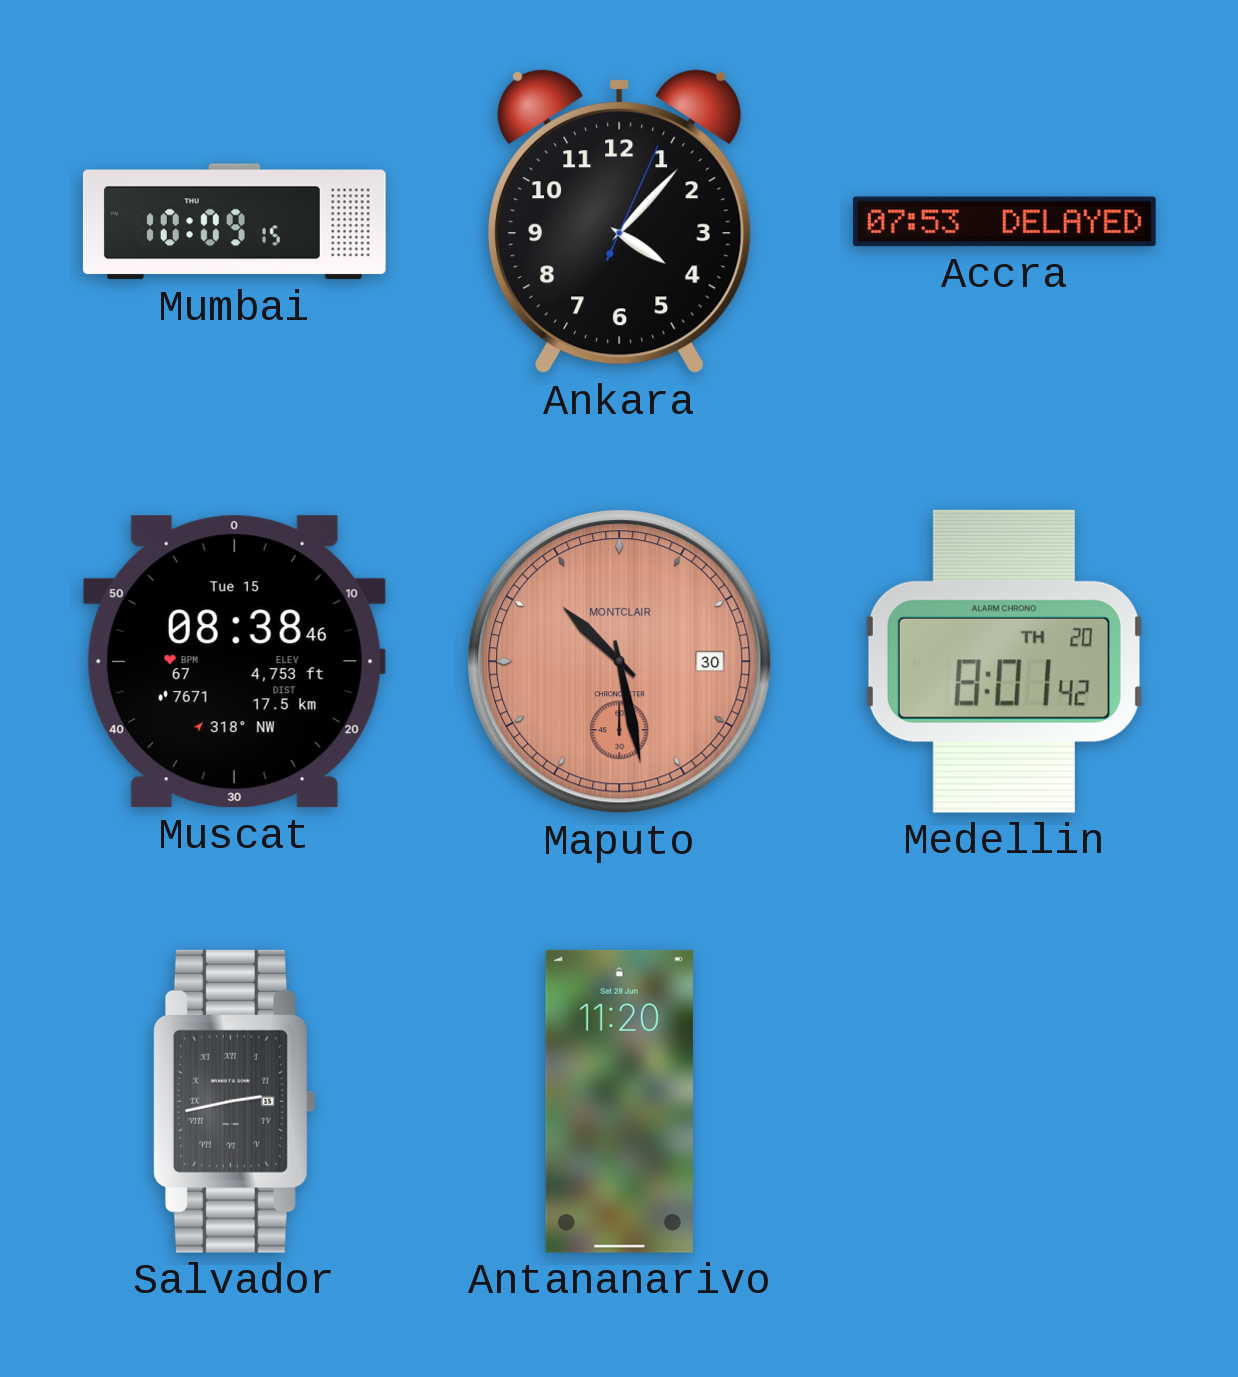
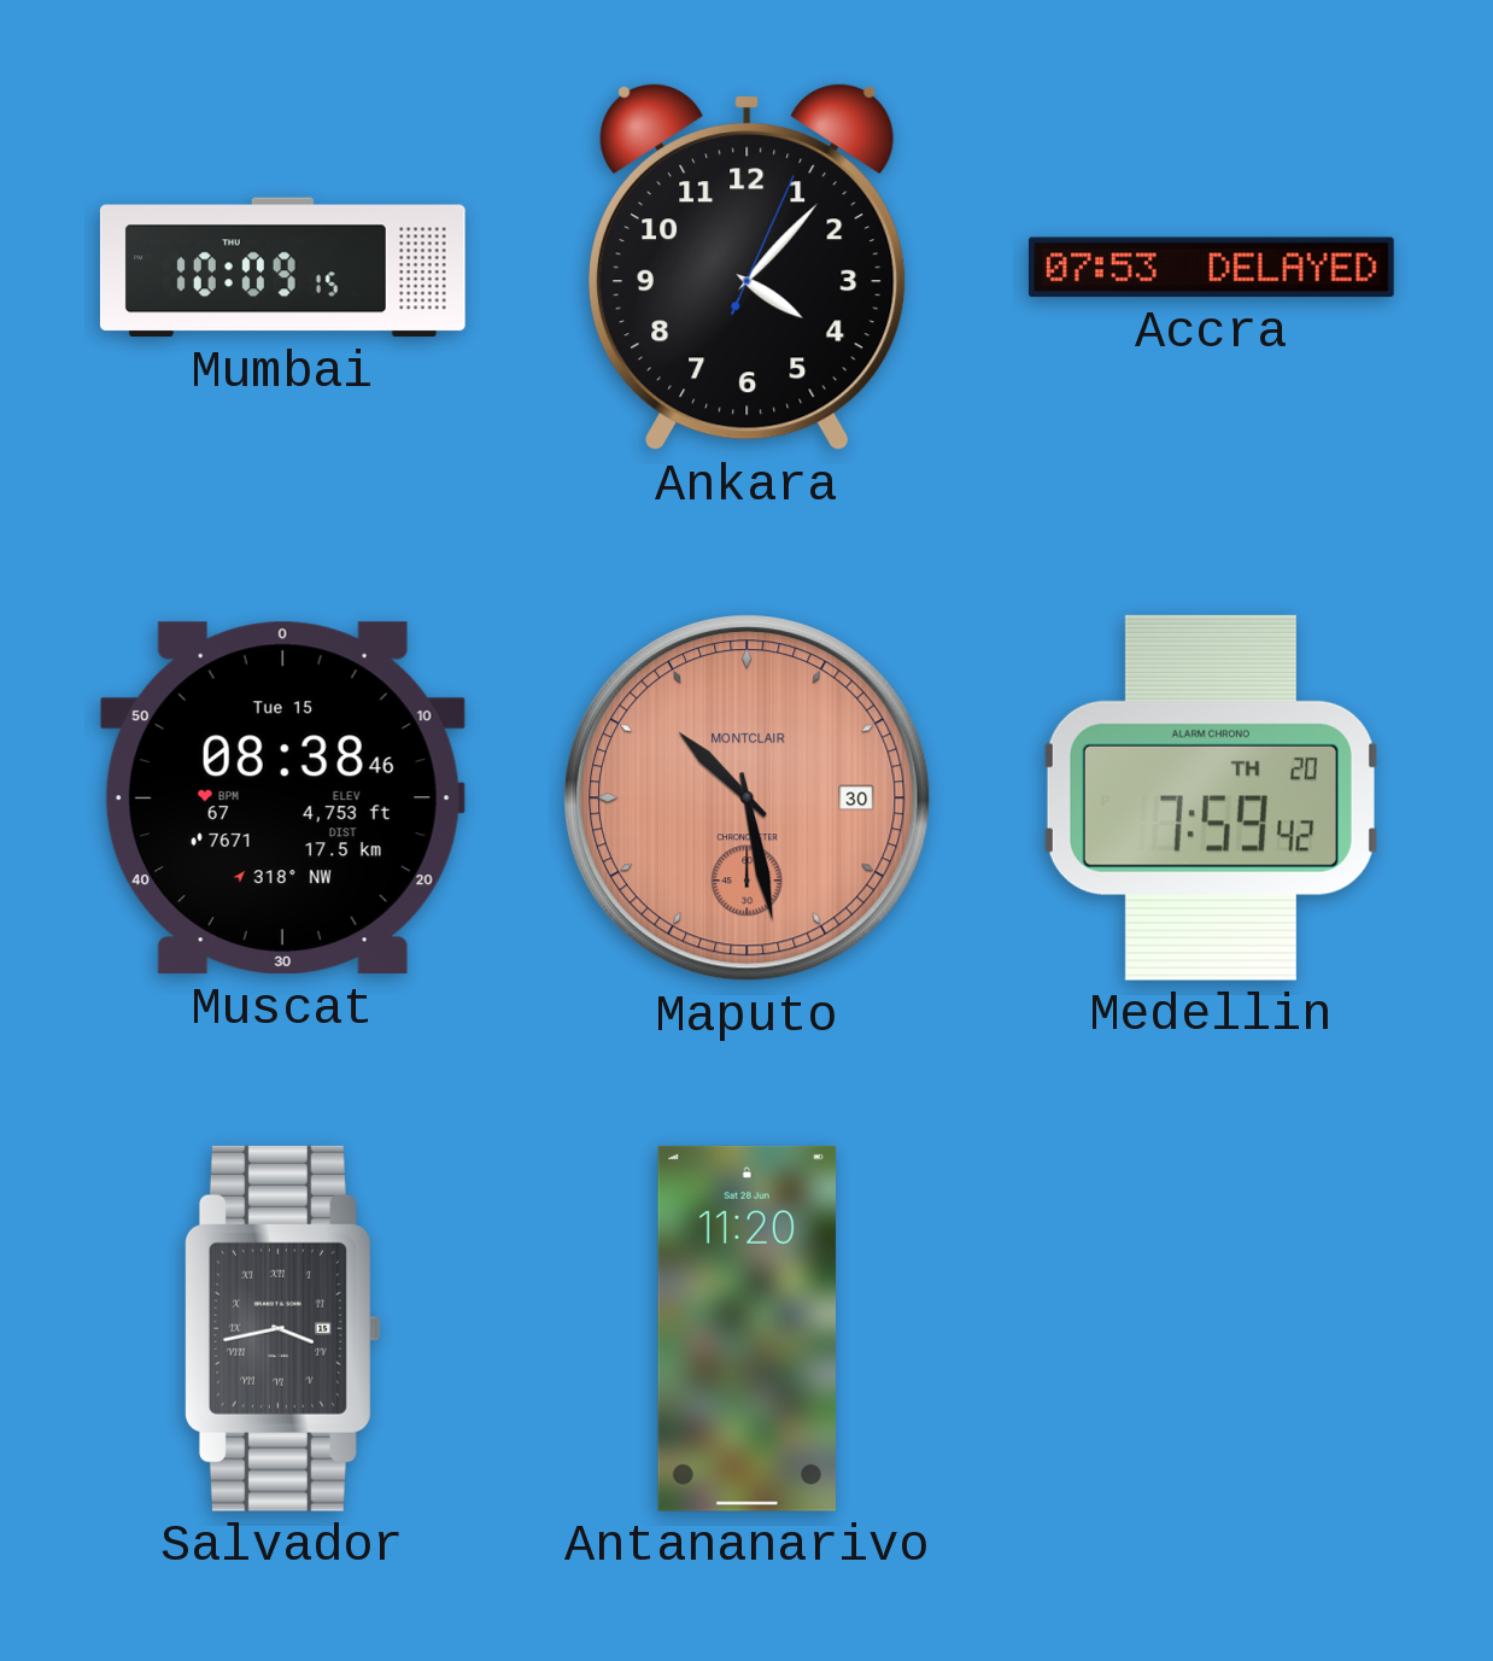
Medellin: 8:01 -> 7:59 (1211, 797)
Salvador: 2:43 -> 3:43 (282, 1328)
